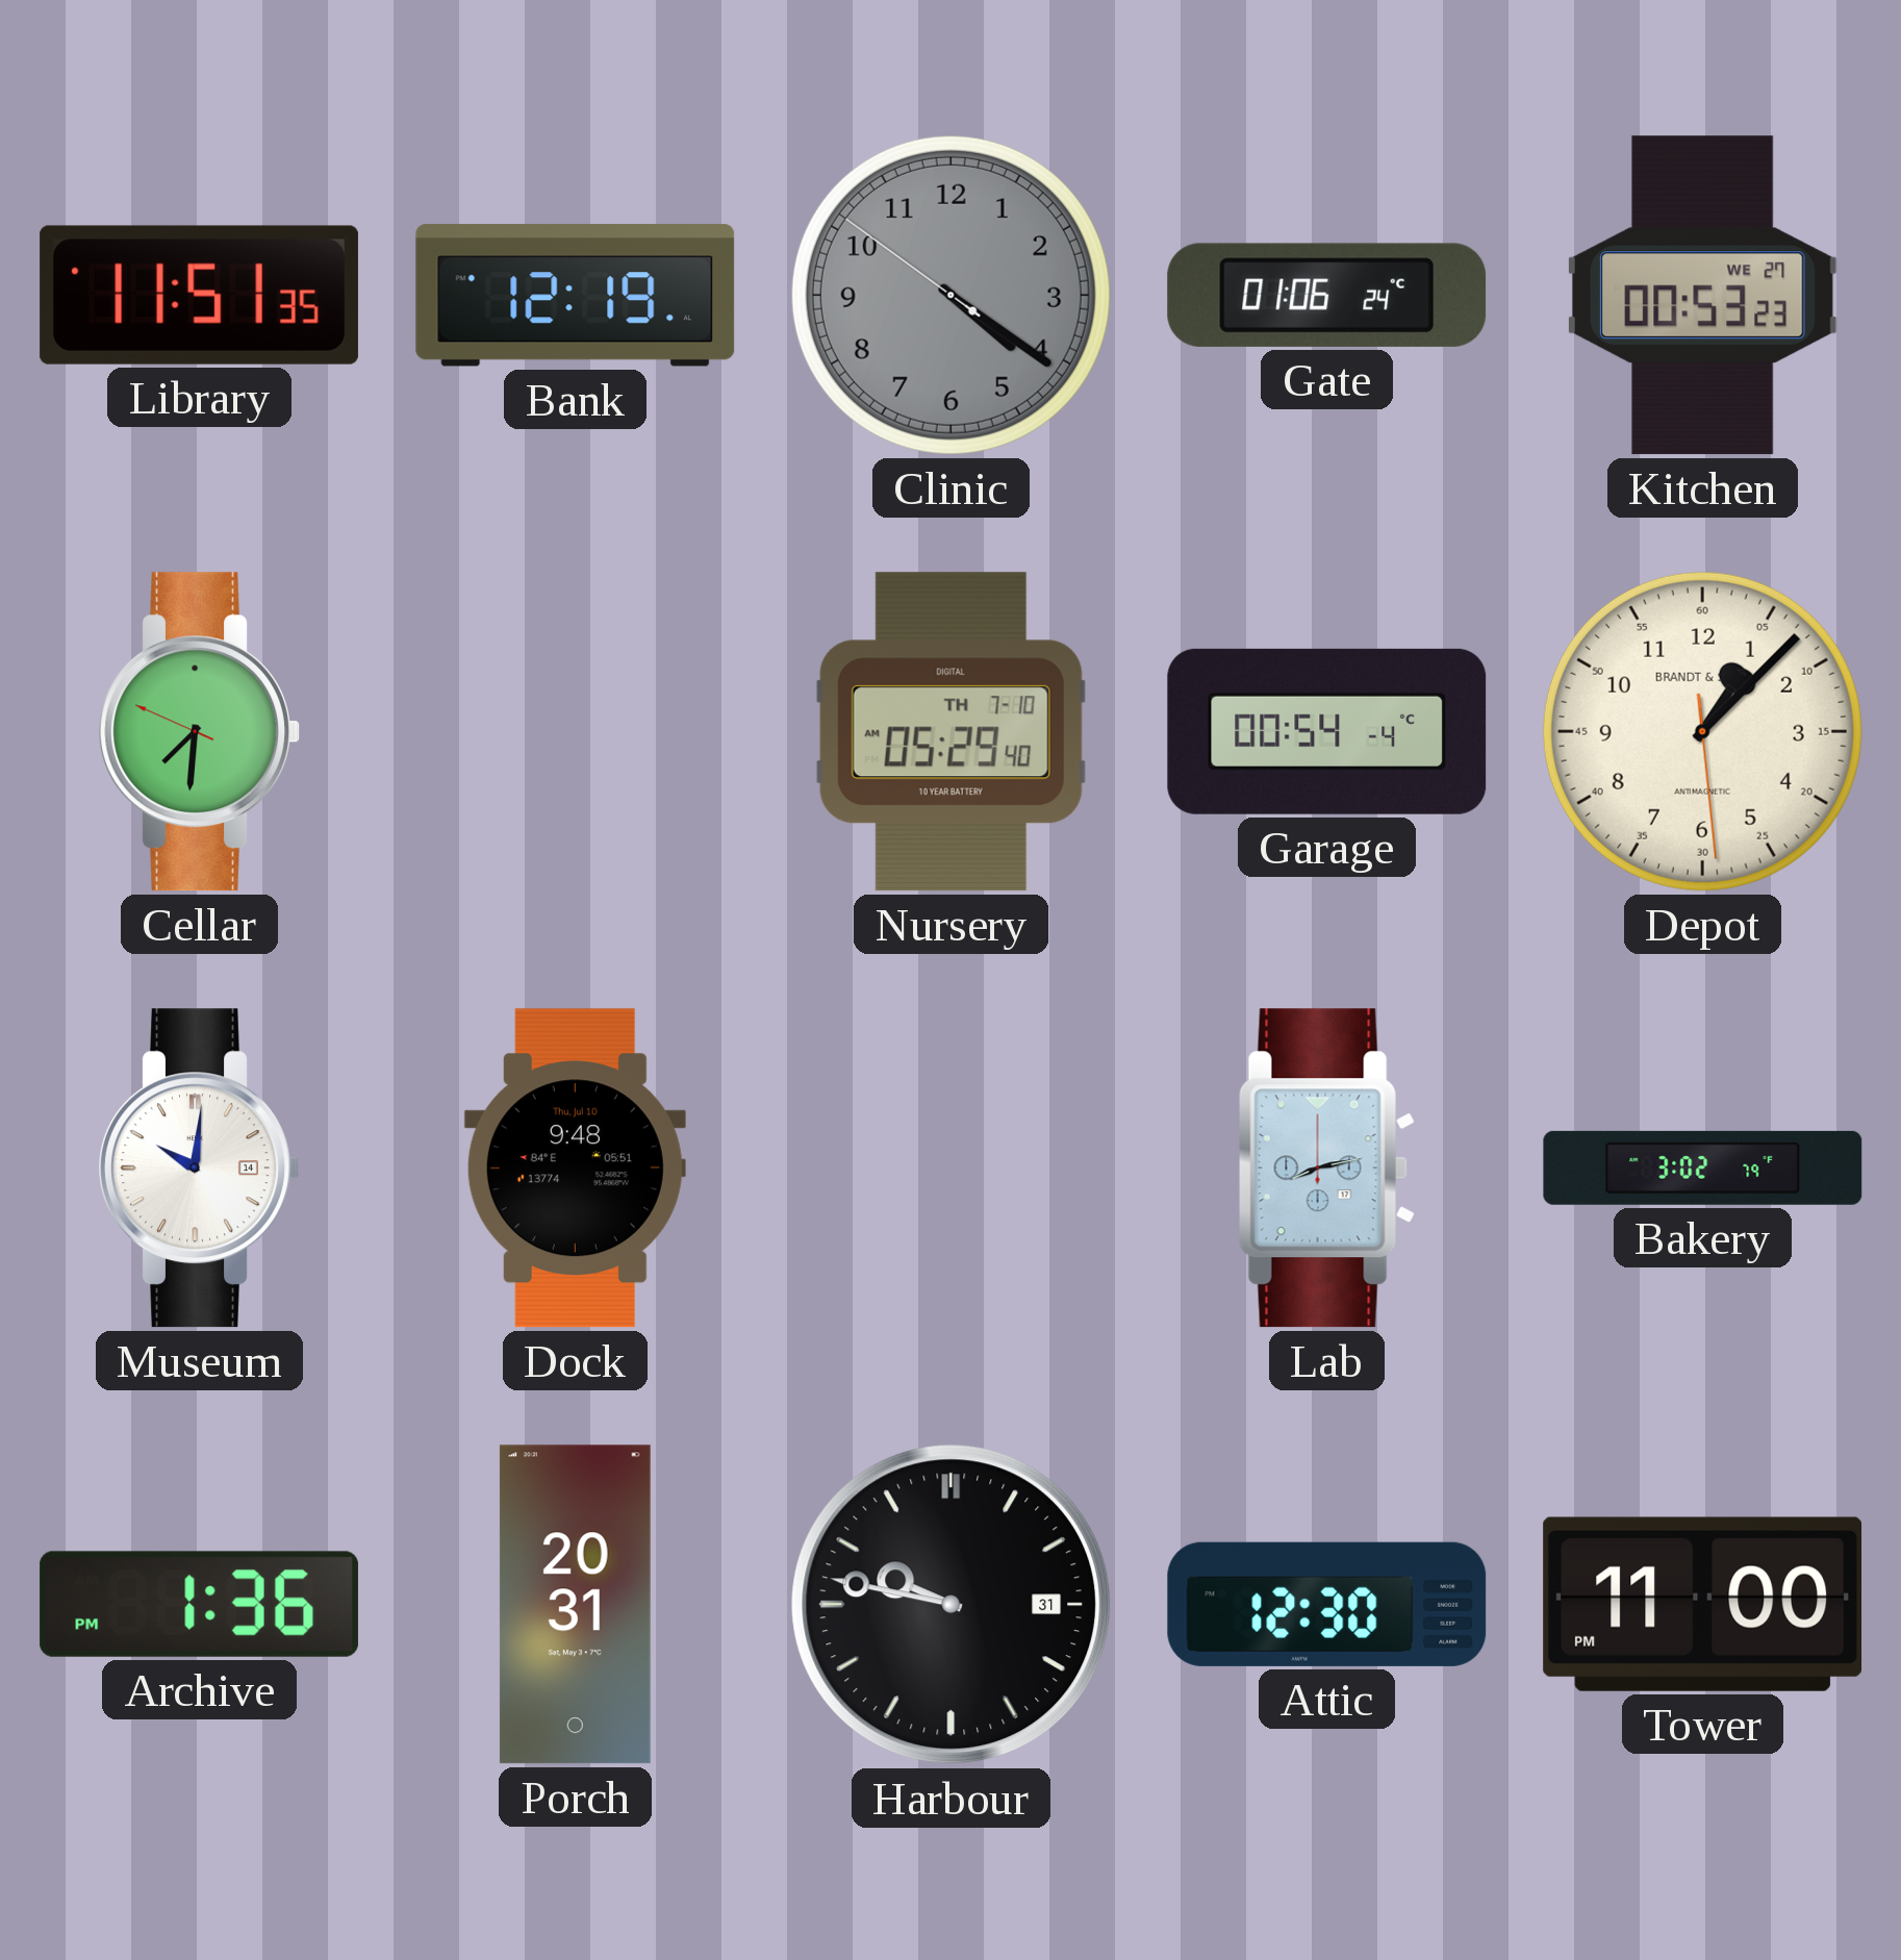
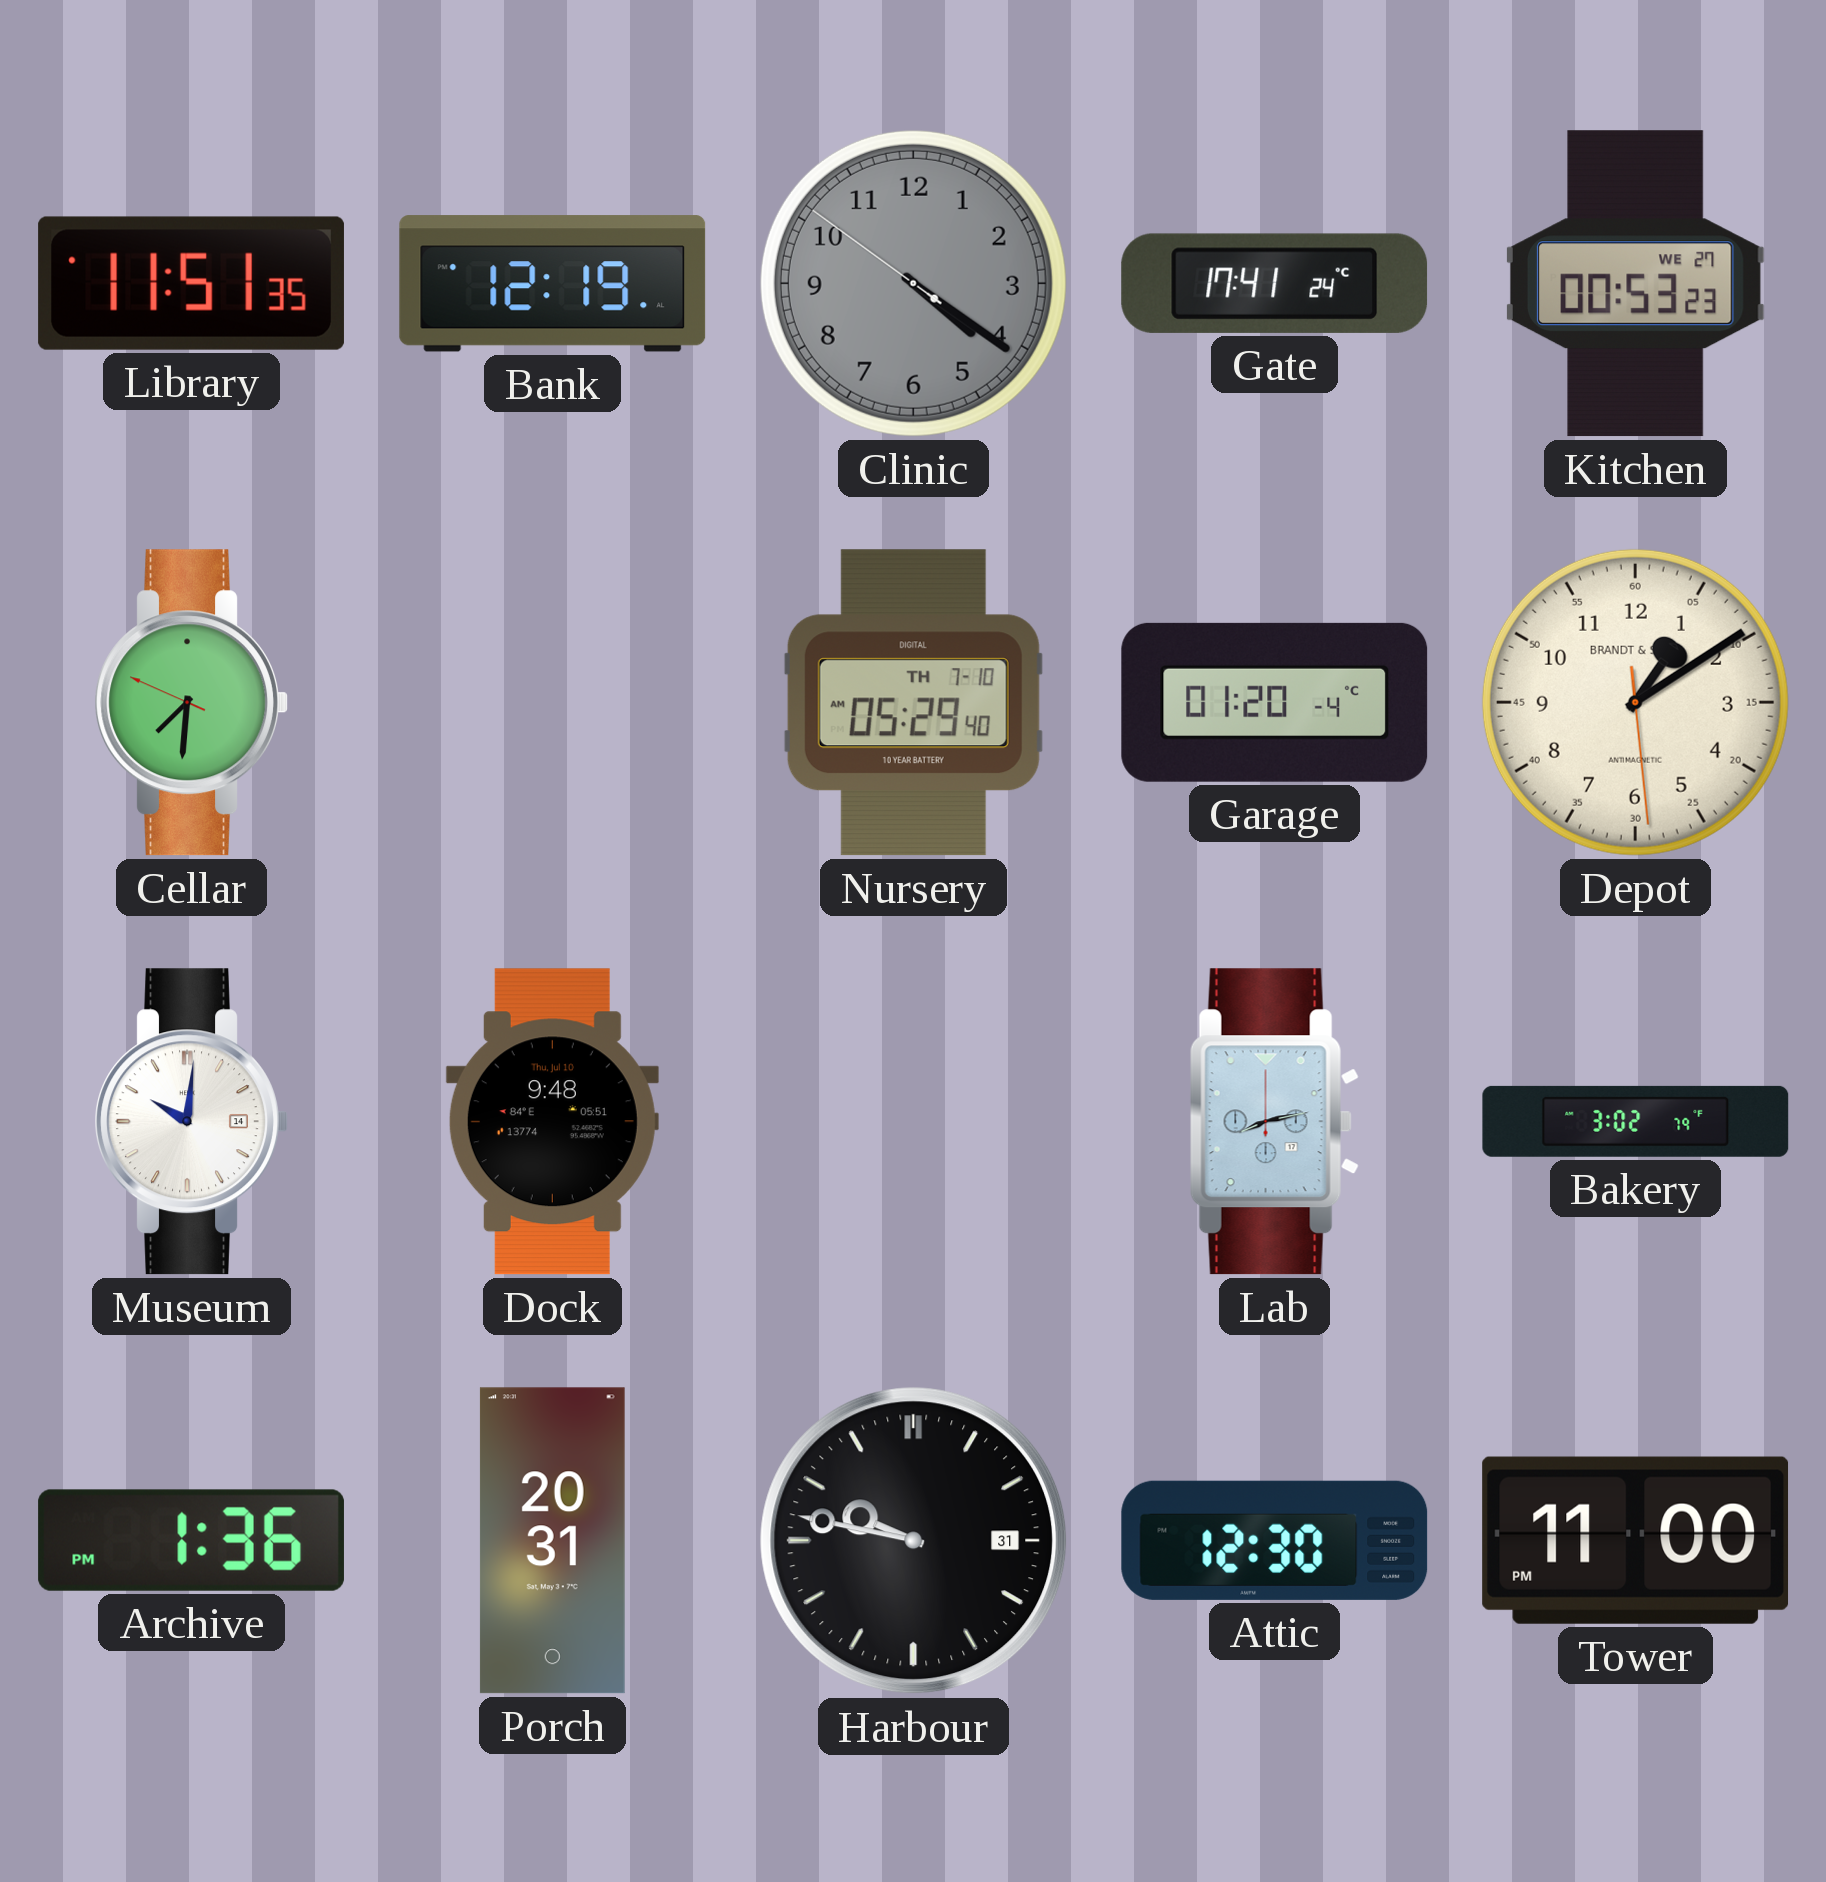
Gate: 01:06 -> 17:41 (1275, 283)
Garage: 00:54 -> 01:20 (1275, 702)
Depot: 1:07 -> 1:09 (1635, 702)
